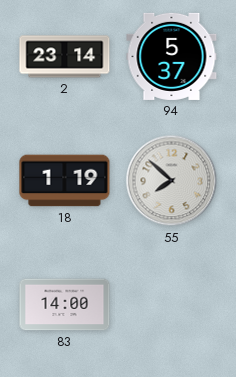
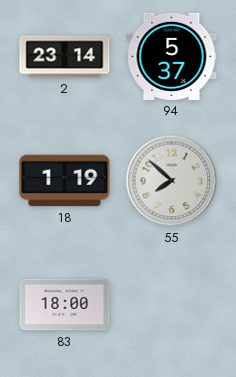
83: 14:00 -> 18:00 (65, 305)
